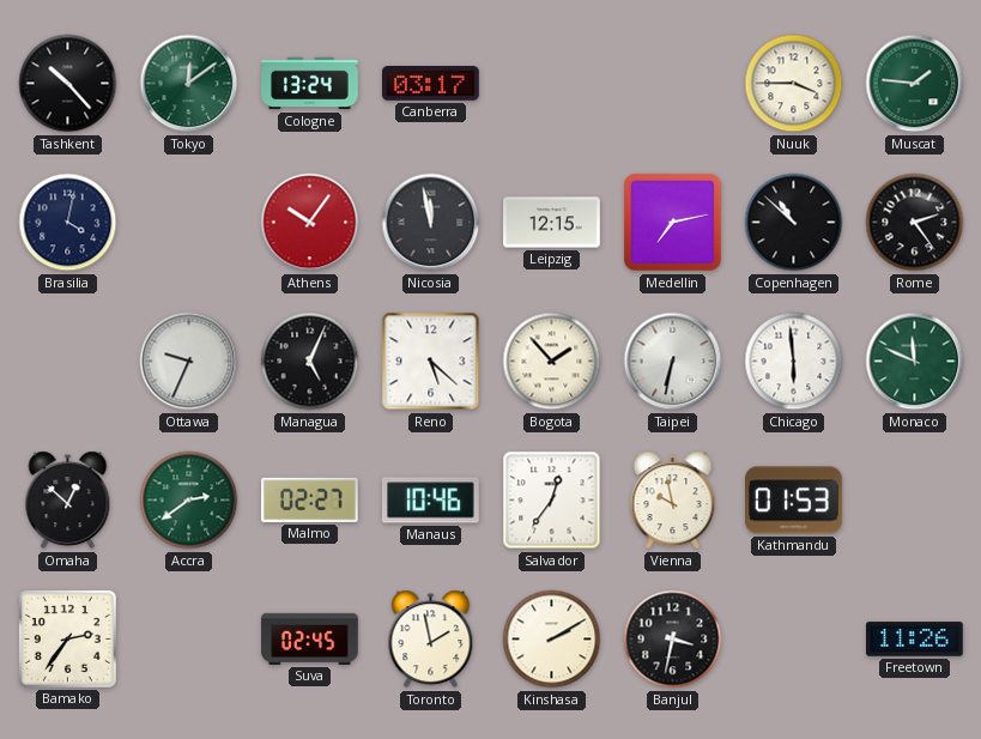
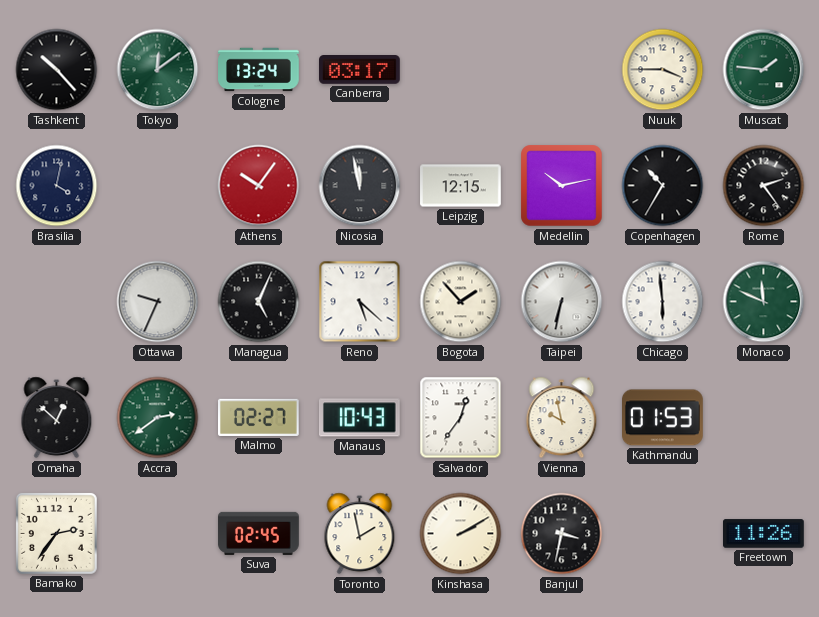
Medellin: 7:13 -> 10:13 (562, 186)
Copenhagen: 10:52 -> 10:35 (663, 186)
Manaus: 10:46 -> 10:43 (360, 418)
